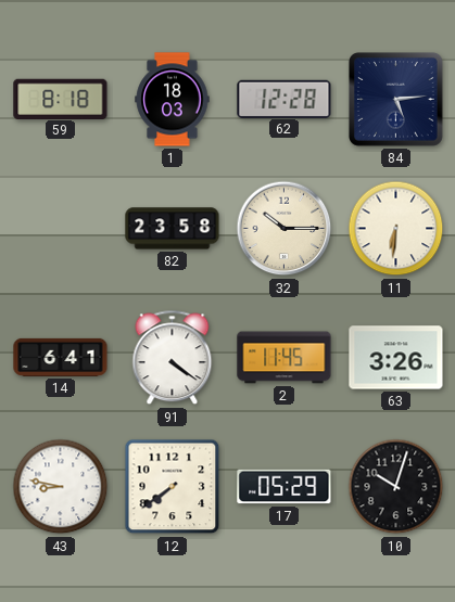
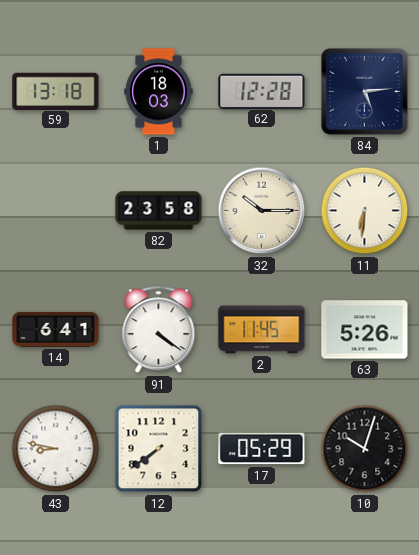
59: 8:18 -> 13:18 (56, 91)
63: 3:26 -> 5:26 (365, 330)
